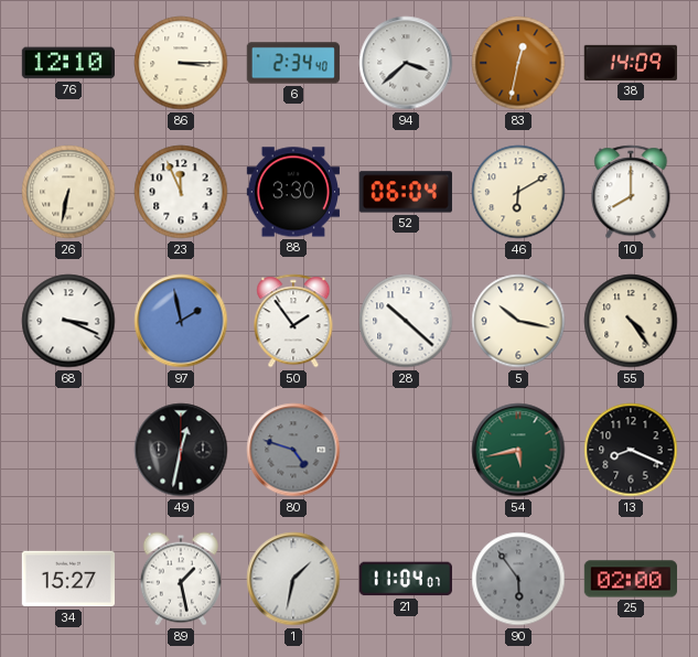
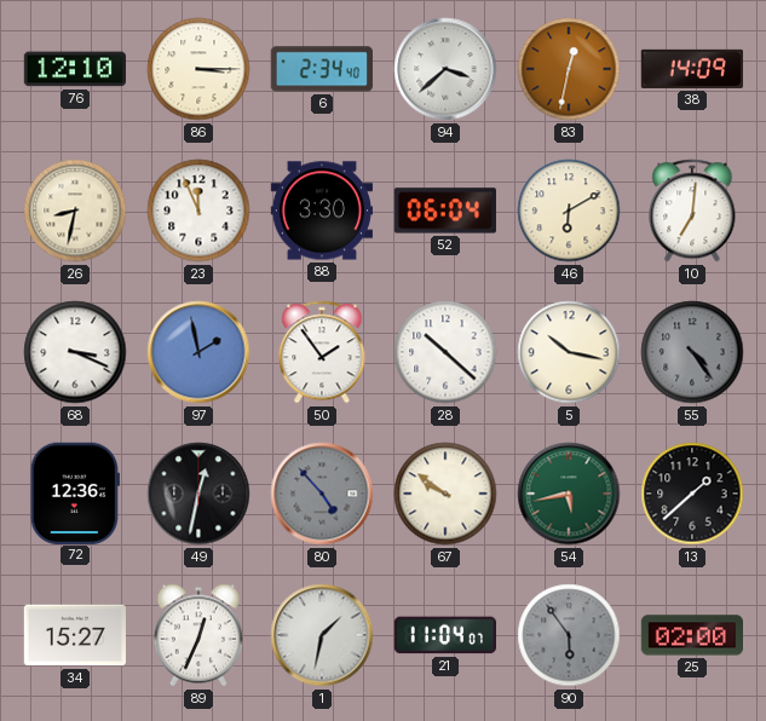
26: 6:32 -> 8:32 (75, 210)
10: 8:00 -> 7:01 (692, 210)
55 dial: cream -> grey (692, 352)
72: none -> 12:36 (75, 492)
80: 4:48 -> 4:53 (322, 494)
67: none -> 9:51 (445, 494)
13: 8:19 -> 1:38 (692, 494)
89: 1:28 -> 12:34 (198, 635)
